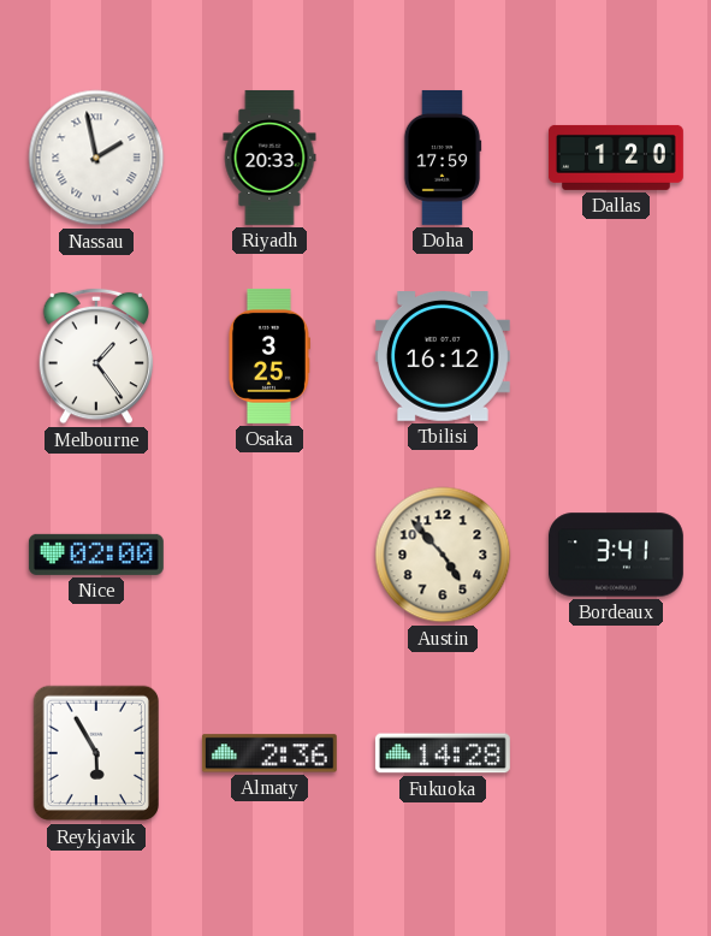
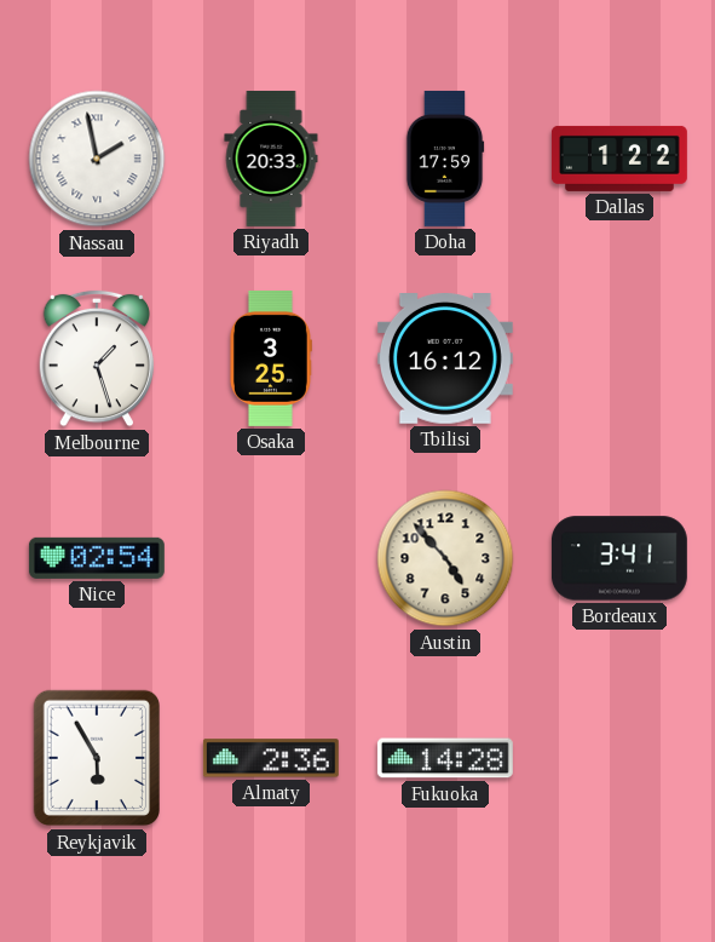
Dallas: 1:20 -> 1:22 (619, 159)
Melbourne: 1:24 -> 1:27 (97, 358)
Nice: 02:00 -> 02:54 (97, 558)
